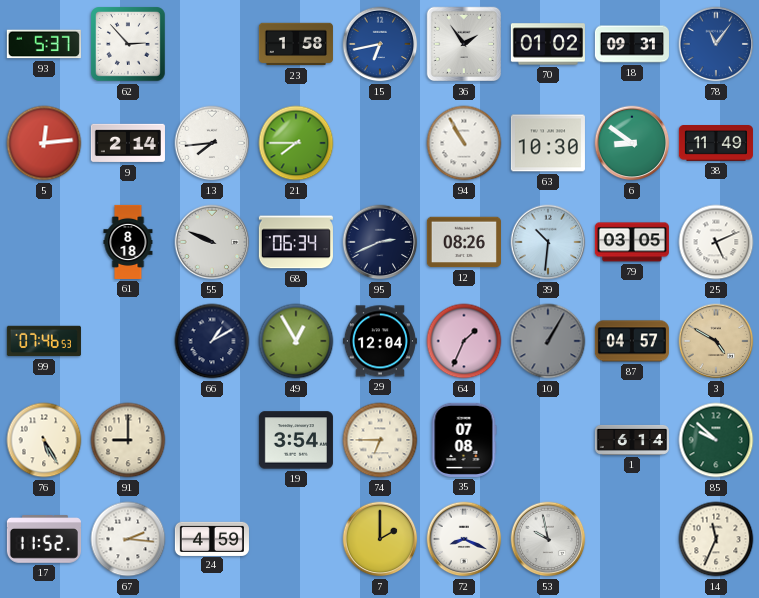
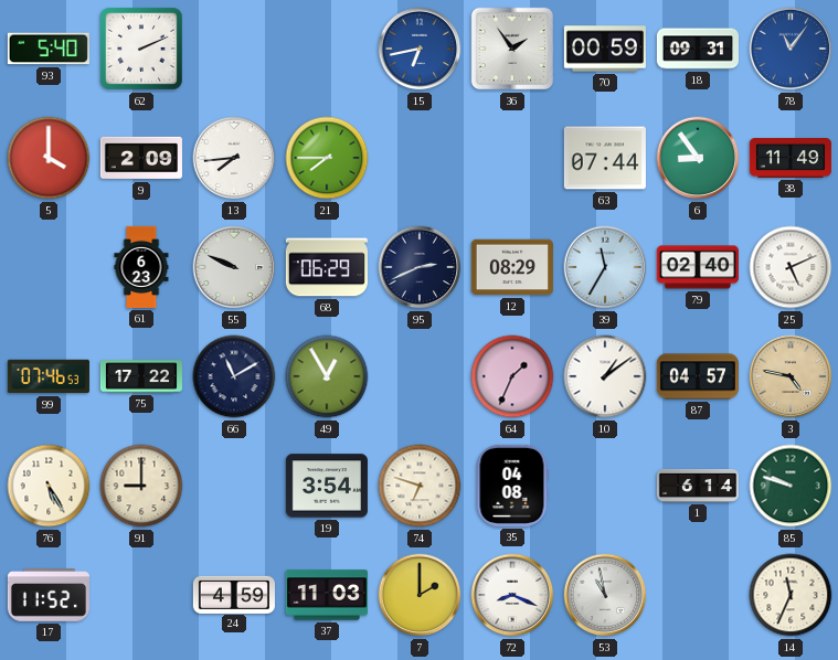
93: 5:37 -> 5:40 (49, 49)
62: 2:53 -> 2:11 (142, 50)
23: 1:58 -> none (296, 44)
70: 01:02 -> 00:59 (605, 49)
5: 12:14 -> 4:00 (49, 158)
9: 2:14 -> 2:09 (141, 158)
94: 10:55 -> none (464, 143)
63: 10:30 -> 07:44 (605, 158)
6: 8:51 -> 8:54 (698, 158)
61: 8:18 -> 6:23 (141, 267)
68: 06:34 -> 06:29 (327, 267)
12: 08:26 -> 08:29 (512, 267)
39: 10:31 -> 11:35 (605, 267)
79: 03:05 -> 02:40 (698, 267)
75: none -> 17:22 (141, 376)
66: 1:10 -> 11:10 (234, 376)
29: 12:04 -> none (380, 341)
10: 1:05 -> 1:09 (605, 376)
10 dial: grey -> white (605, 376)
3: 4:50 -> 4:47 (791, 376)
74: 6:45 -> 6:48 (420, 486)
35: 07:08 -> 04:08 (512, 486)
85: 9:52 -> 9:48 (791, 486)
67: 2:16 -> none (128, 539)
37: none -> 11:03 (327, 595)
53: 9:58 -> 10:58 (605, 595)
